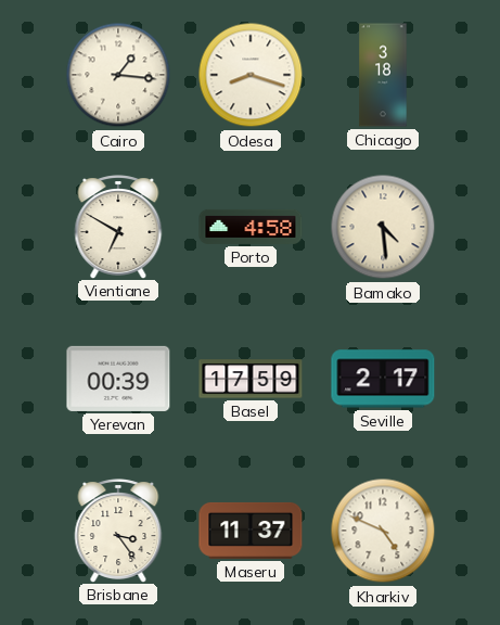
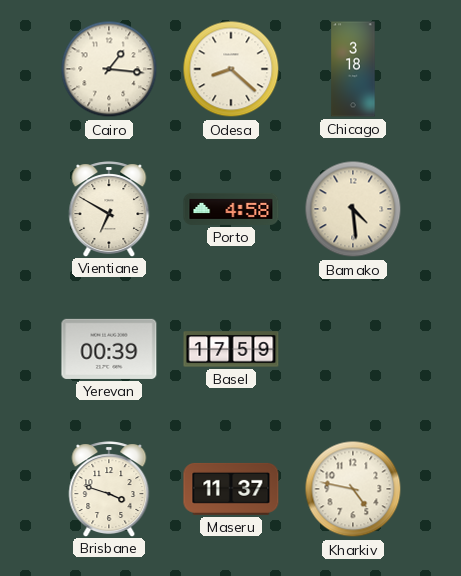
Odesa: 8:18 -> 8:22 (231, 69)
Seville: 2:17 -> none (383, 379)
Brisbane: 3:24 -> 3:48 (109, 489)
Kharkiv: 4:49 -> 4:47 (353, 489)
